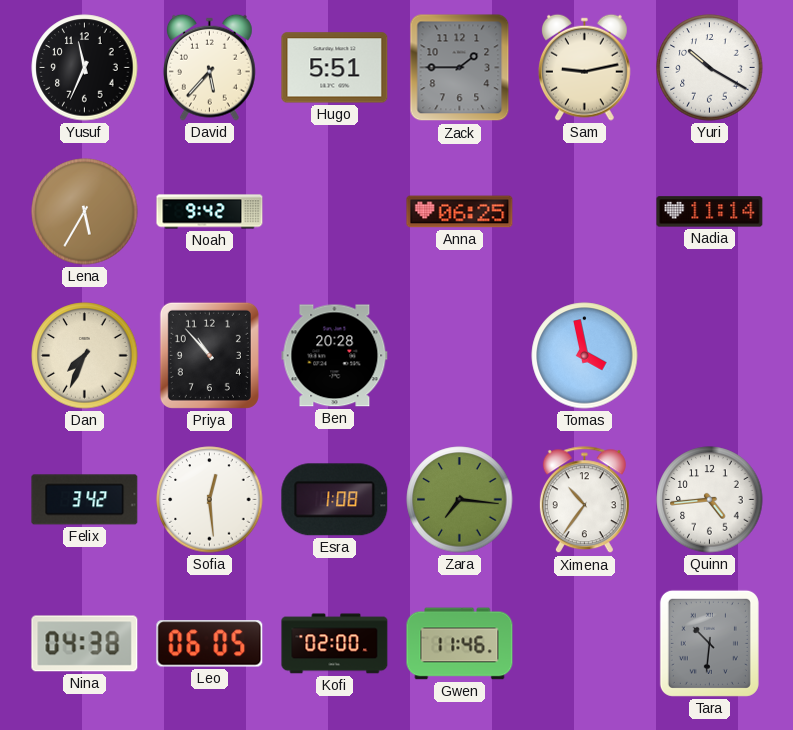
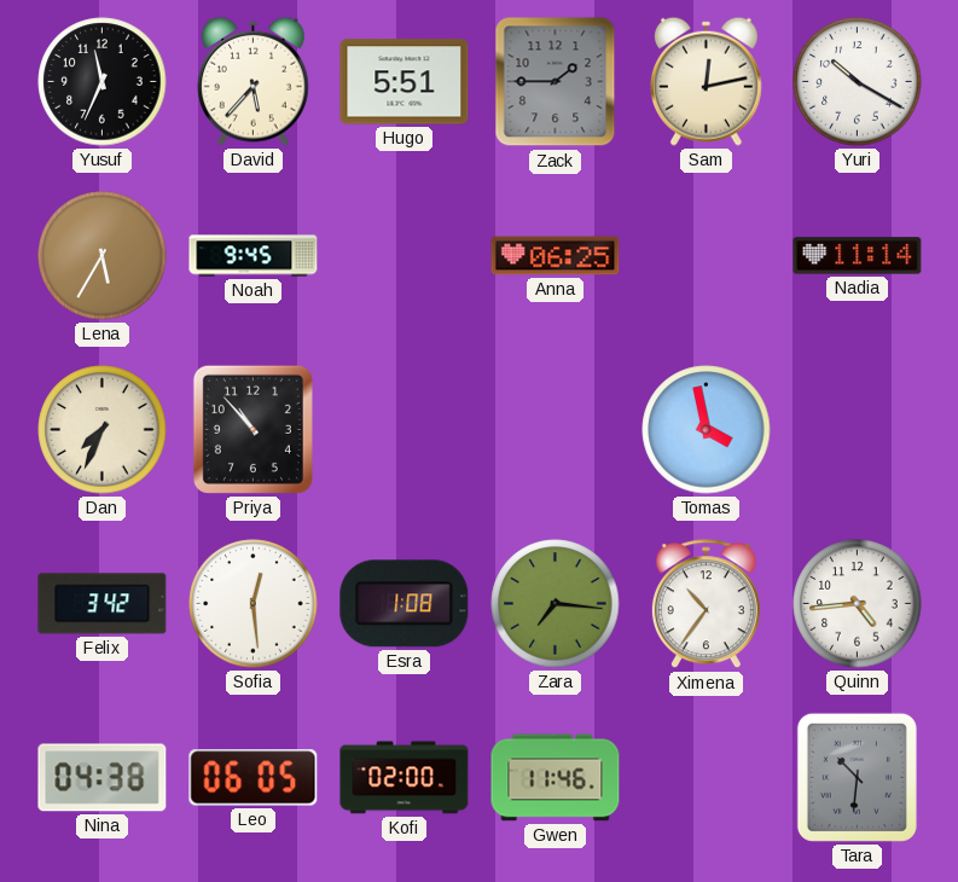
Sam: 9:13 -> 12:13 (706, 81)
Noah: 9:42 -> 9:45 (254, 256)
Ben: 20:28 -> none (335, 356)
